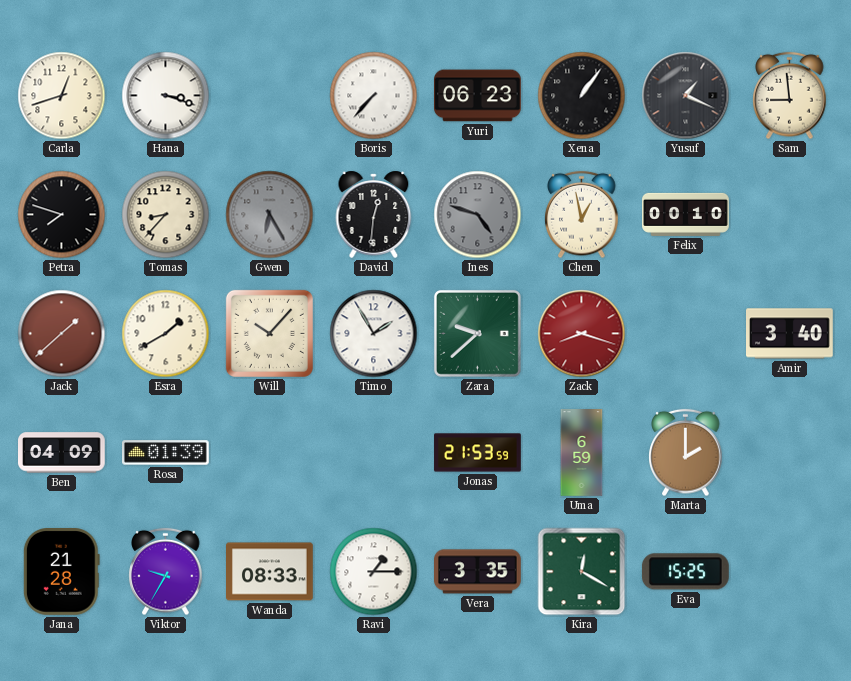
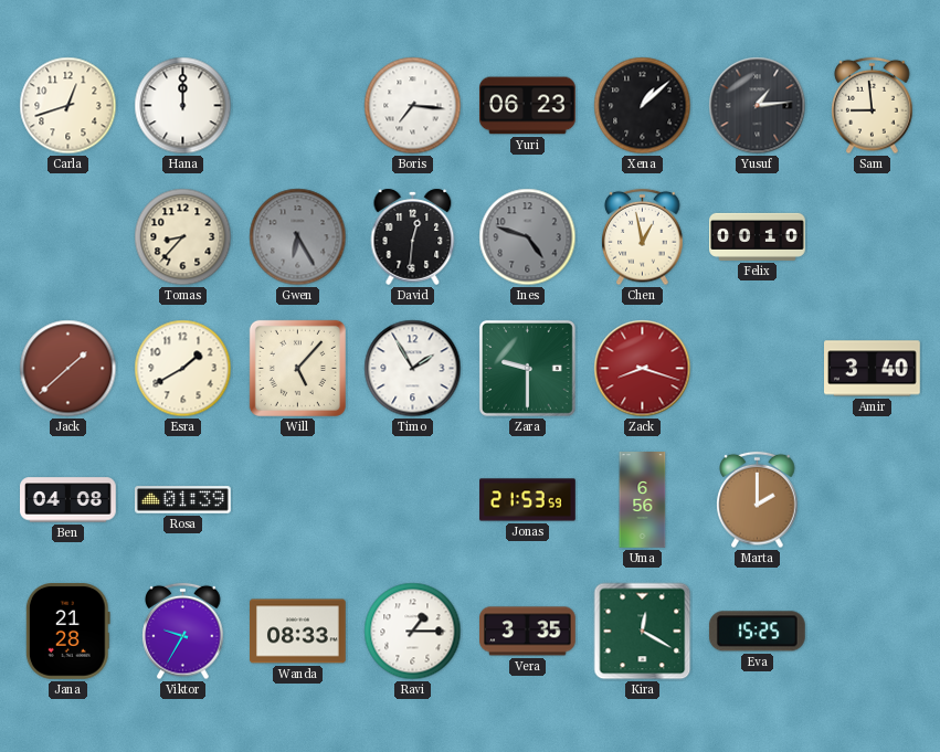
Hana: 3:18 -> 12:00 (183, 106)
Boris: 7:37 -> 7:16 (413, 106)
Xena: 1:06 -> 1:08 (643, 106)
Yusuf: 1:19 -> 1:14 (758, 106)
Petra: 7:48 -> none (62, 215)
Will: 10:07 -> 5:07 (297, 368)
Zara: 9:38 -> 9:30 (527, 368)
Ben: 04:09 -> 04:08 (68, 500)
Uma: 6:59 -> 6:56 (643, 500)
